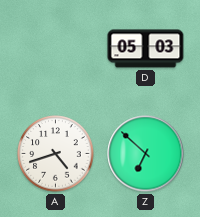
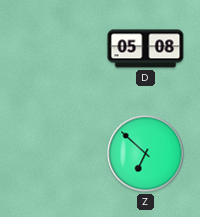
D: 05:03 -> 05:08 (146, 49)
A: 4:42 -> none (56, 154)
